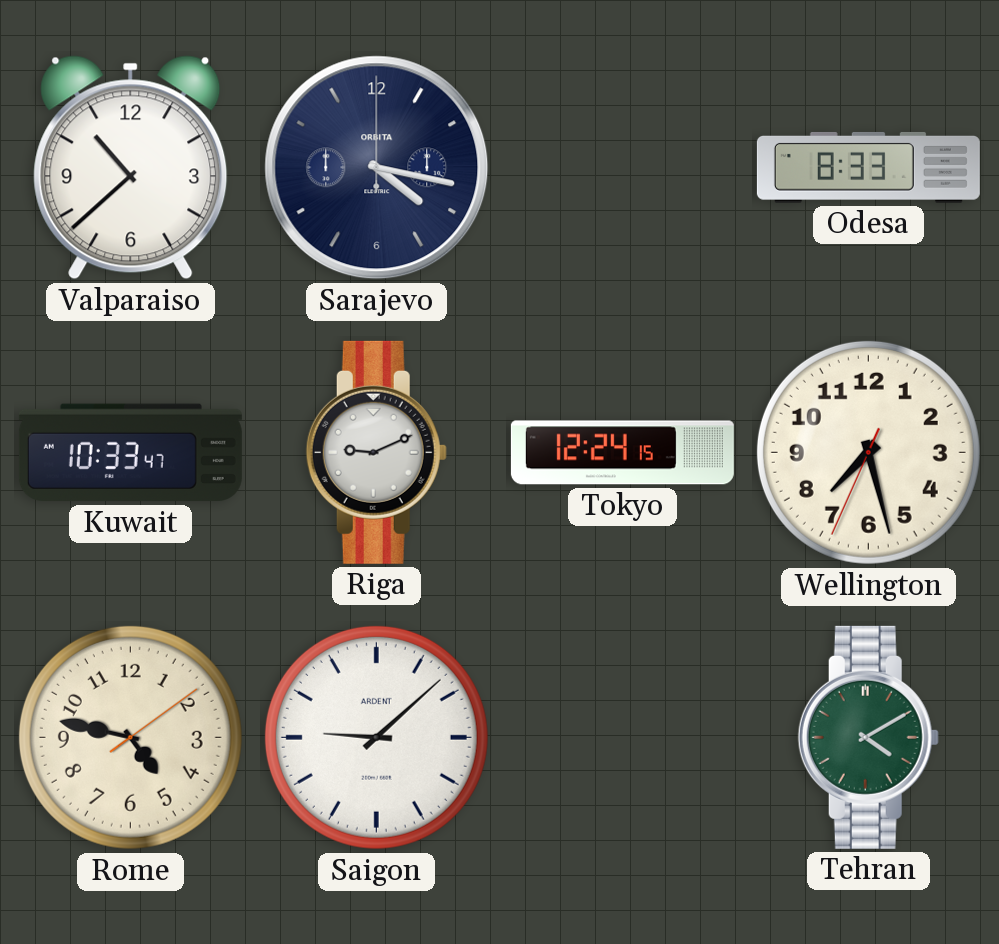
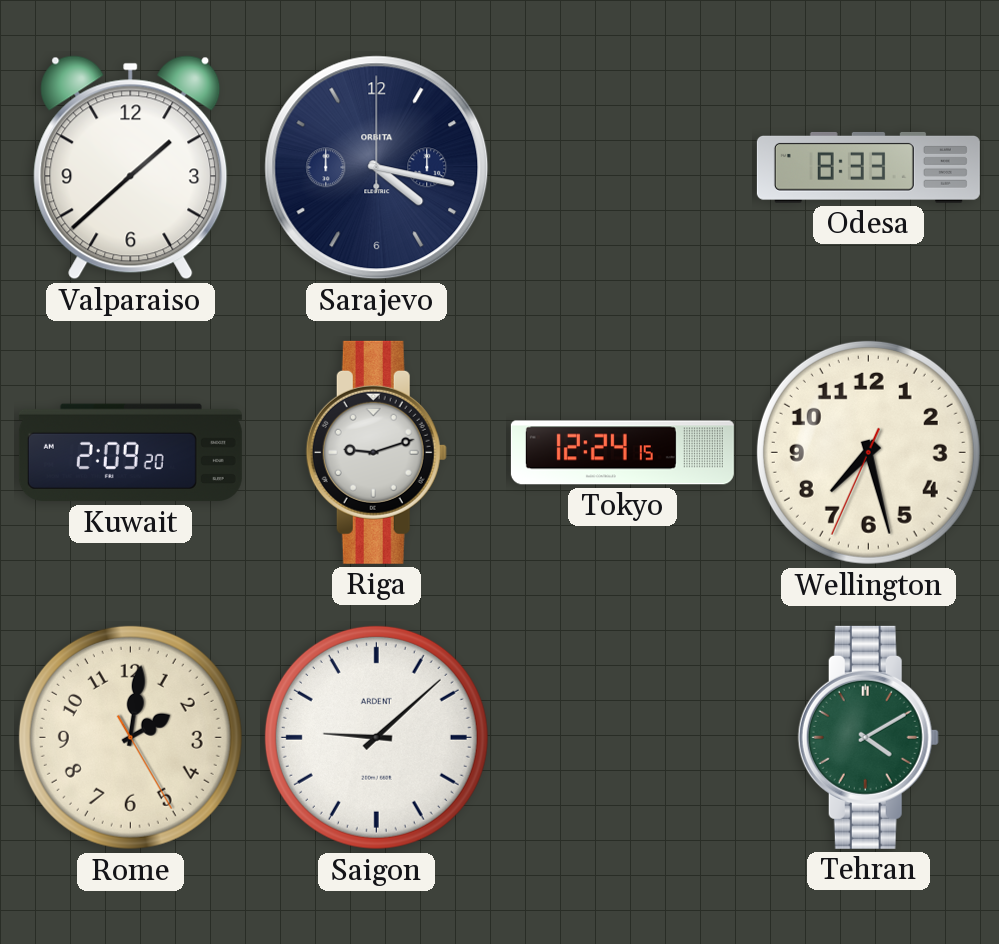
Valparaiso: 10:38 -> 1:38 (131, 168)
Kuwait: 10:33 -> 2:09 (130, 453)
Riga: 9:11 -> 9:12 (376, 452)
Rome: 4:47 -> 2:01 (130, 737)
